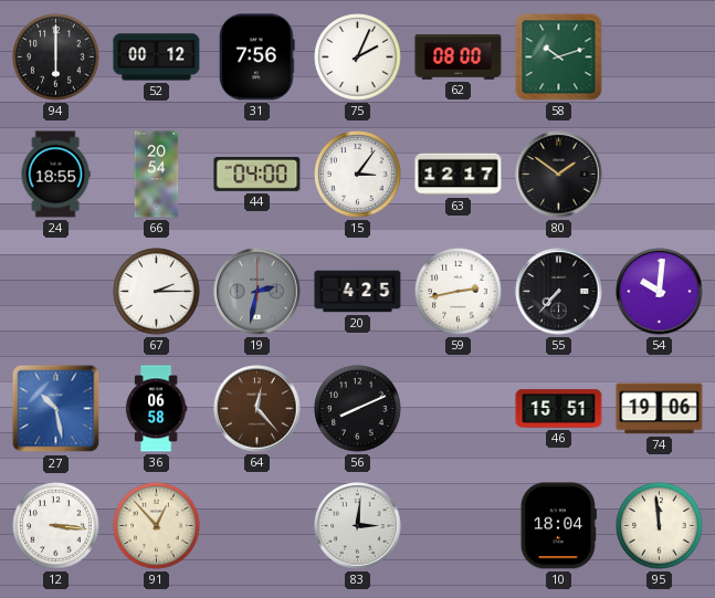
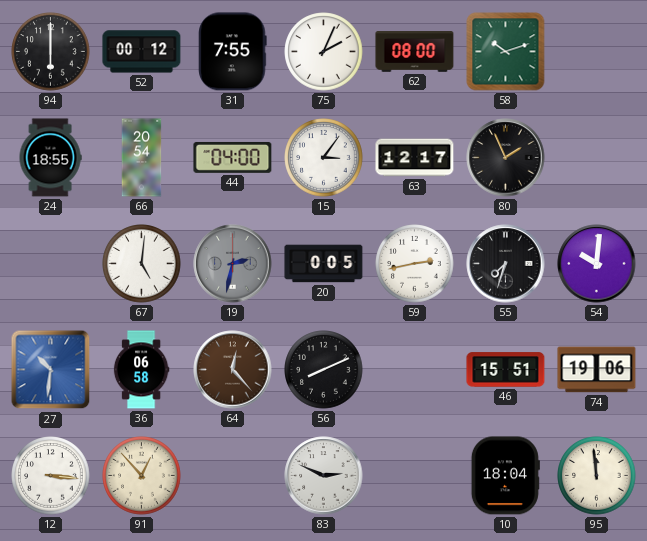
31: 7:56 -> 7:55 (233, 52)
80: 1:51 -> 1:56 (506, 158)
67: 2:15 -> 5:01 (142, 264)
20: 4:25 -> 0:05 (324, 264)
55: 7:37 -> 7:33 (506, 264)
27: 10:28 -> 10:31 (51, 370)
83: 3:01 -> 2:49 (324, 476)
